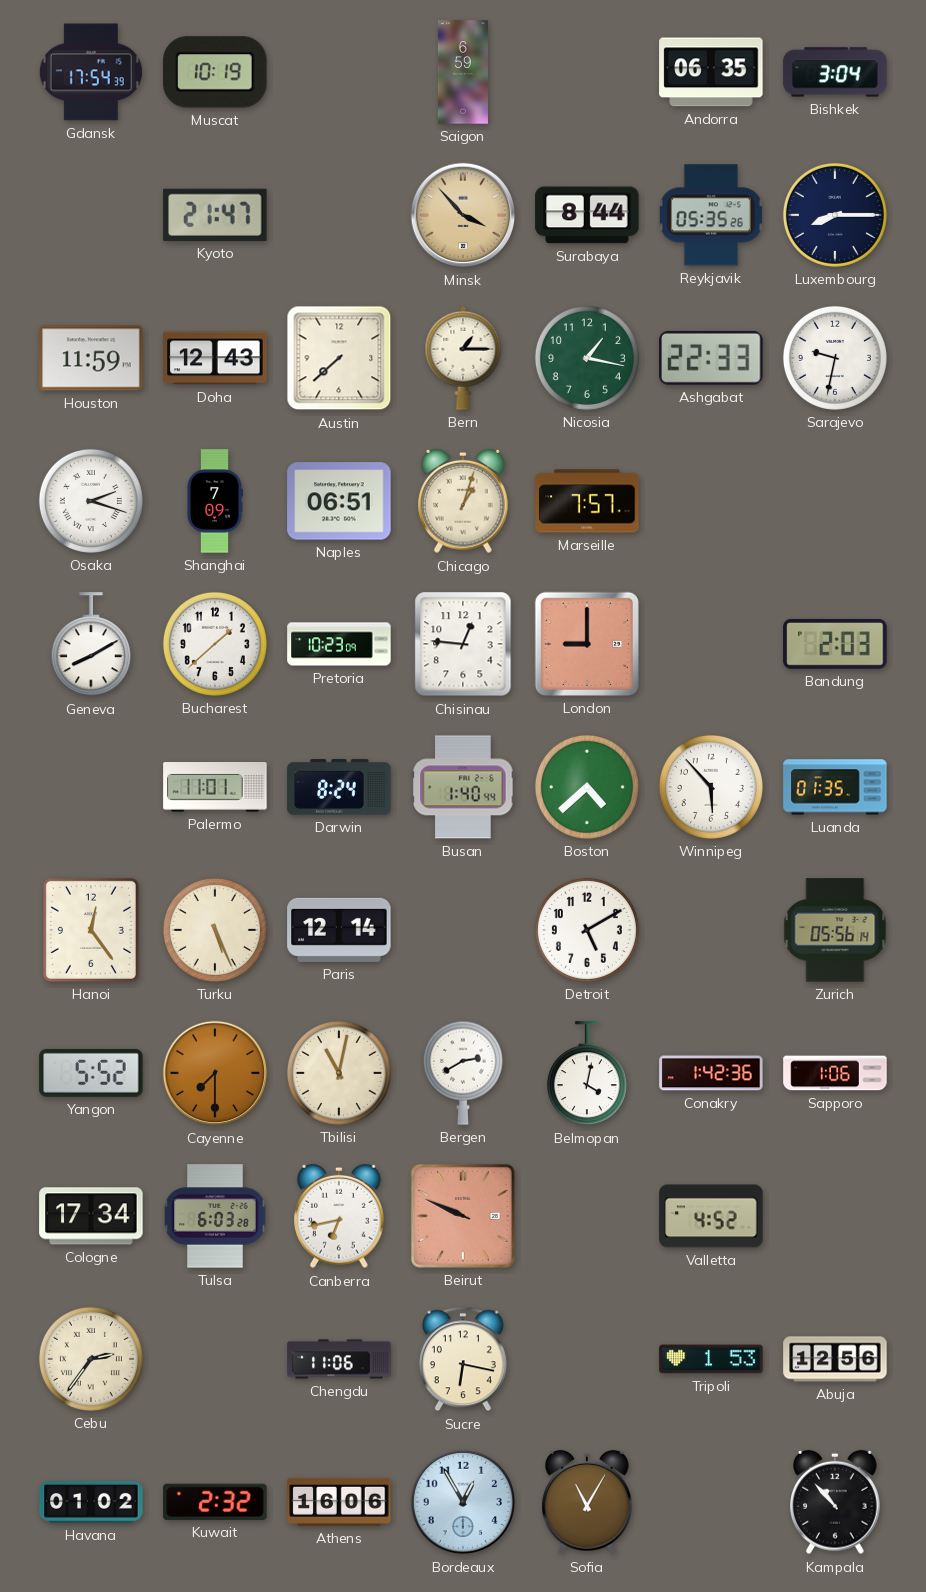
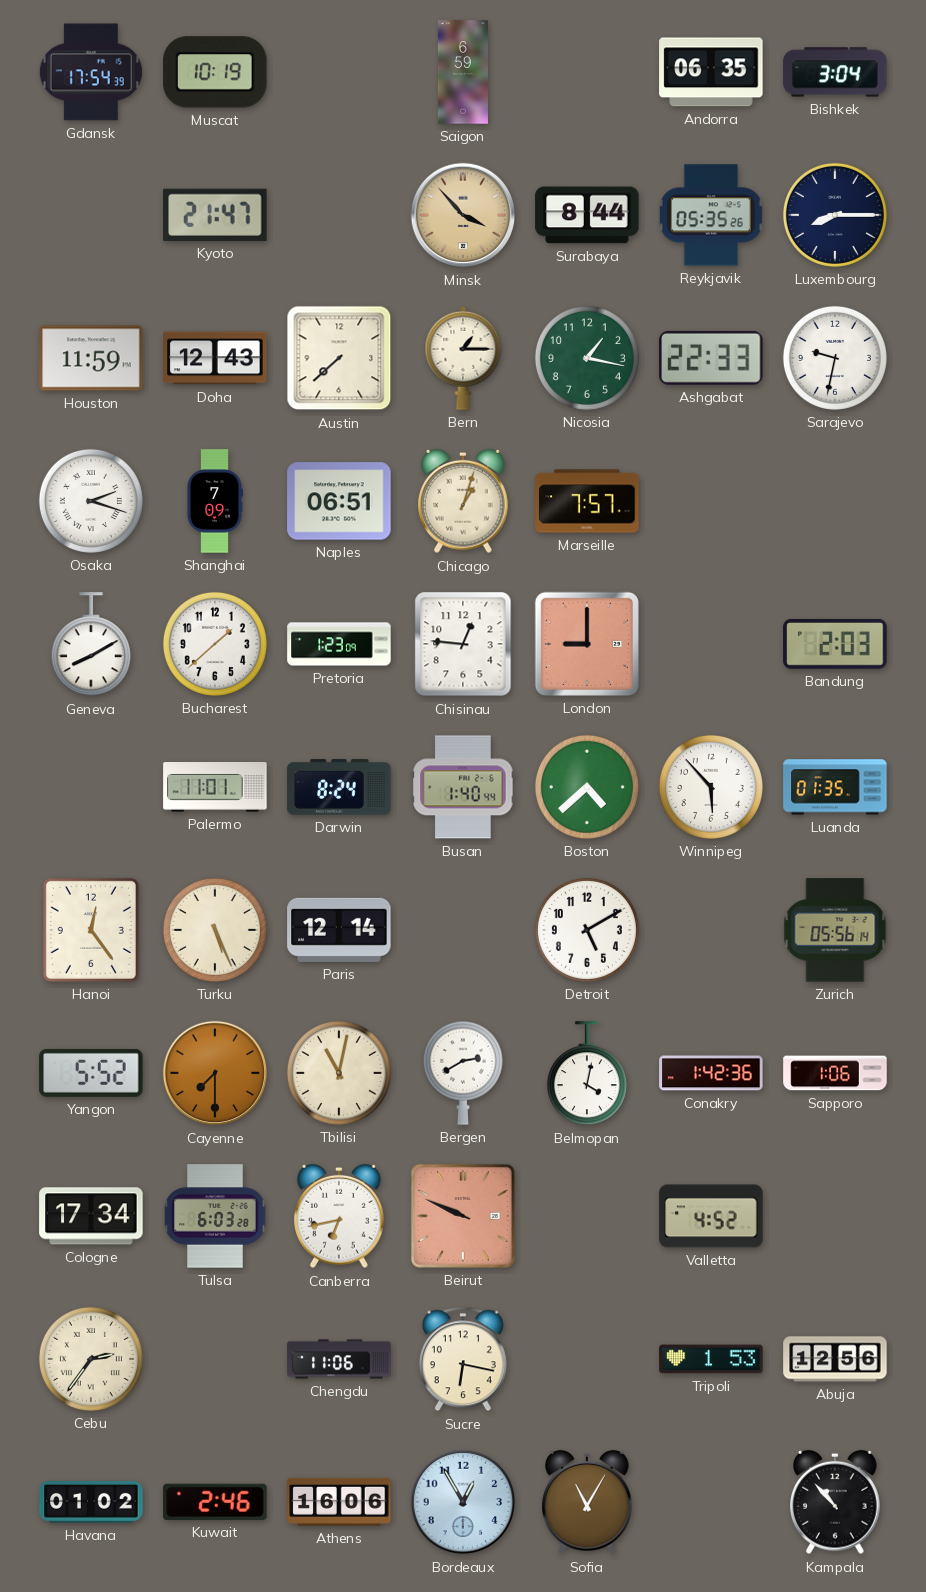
Pretoria: 10:23 -> 1:23 (339, 644)
Kuwait: 2:32 -> 2:46 (215, 1502)
